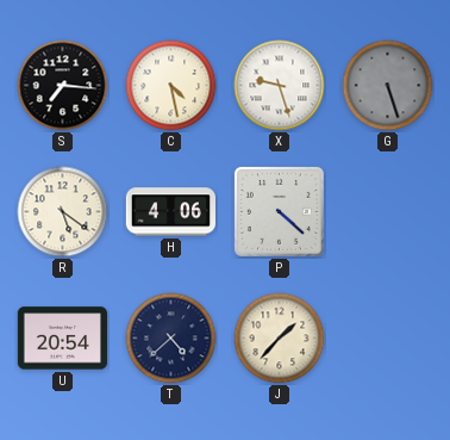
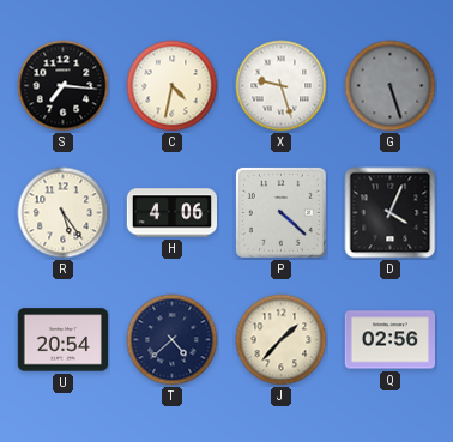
C: 4:28 -> 4:32 (173, 86)
R: 5:21 -> 5:24 (64, 213)
D: none -> 4:04 (391, 213)
Q: none -> 02:56 (389, 340)
